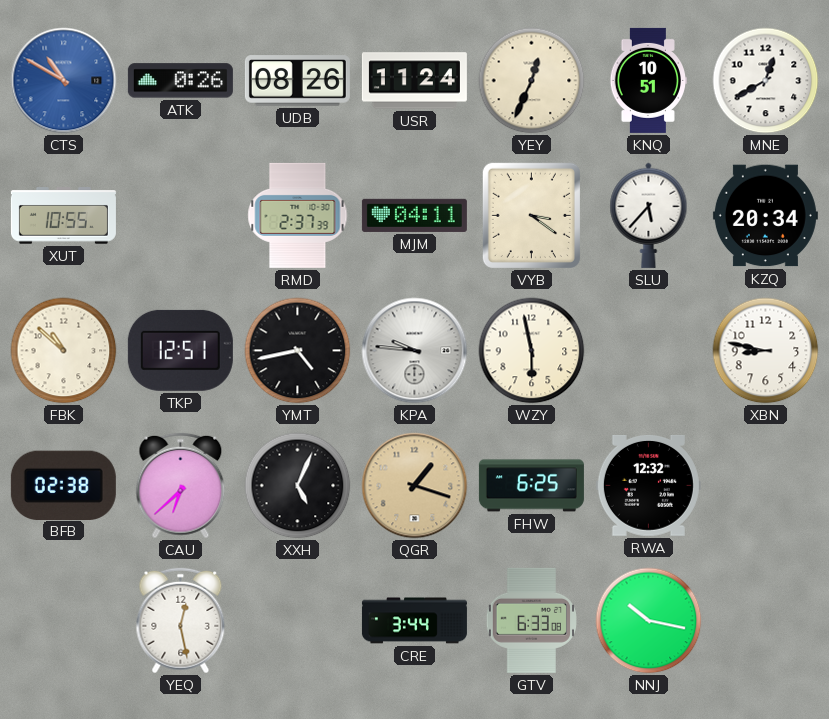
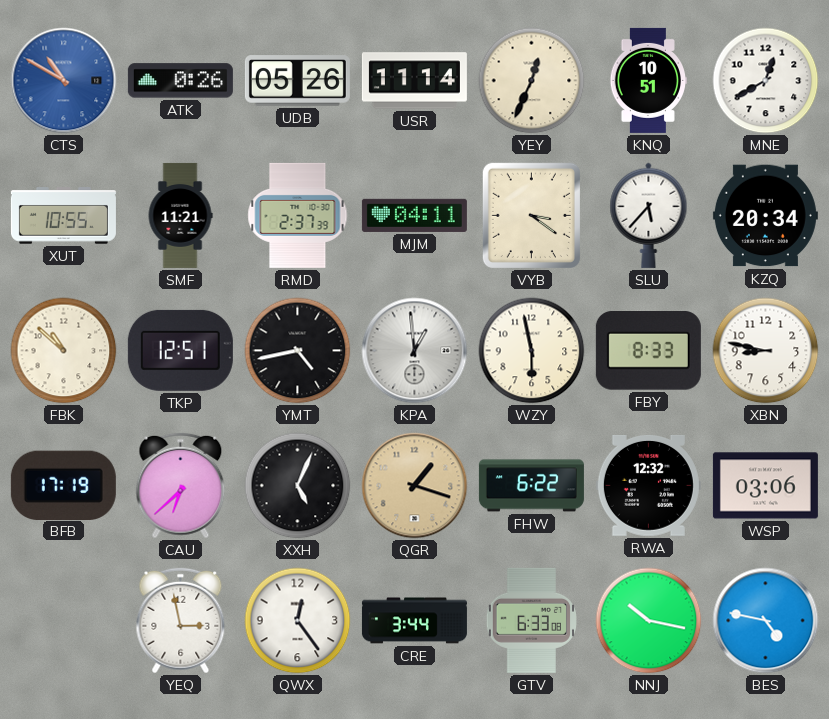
UDB: 08:26 -> 05:26 (297, 81)
USR: 11:24 -> 11:14 (414, 81)
SMF: none -> 11:21 (180, 215)
KPA: 9:46 -> 12:59 (415, 351)
FBY: none -> 8:33 (648, 351)
BFB: 02:38 -> 17:19 (63, 485)
FHW: 6:25 -> 6:22 (531, 486)
WSP: none -> 03:06 (765, 486)
YEQ: 12:28 -> 2:58 (181, 621)
QWX: none -> 12:24 (298, 621)
BES: none -> 4:47 (766, 621)
